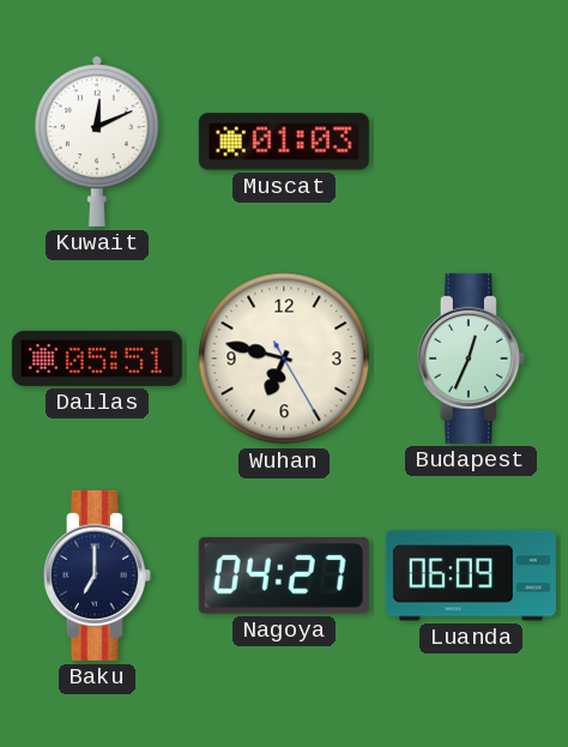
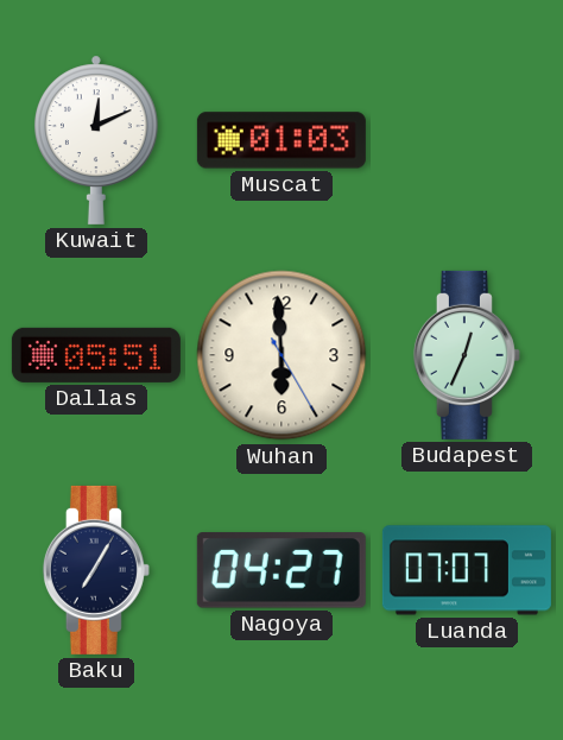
Wuhan: 6:47 -> 5:59 (281, 355)
Baku: 7:00 -> 7:05 (96, 570)
Luanda: 06:09 -> 07:07 (467, 570)
